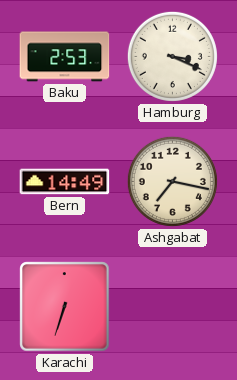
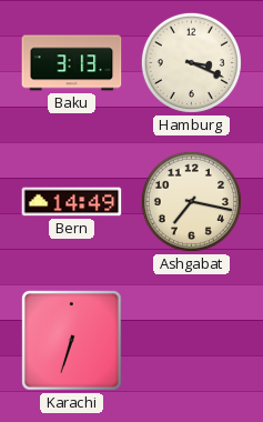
Baku: 2:53 -> 3:13 (72, 63)
